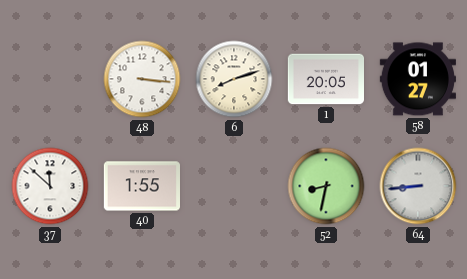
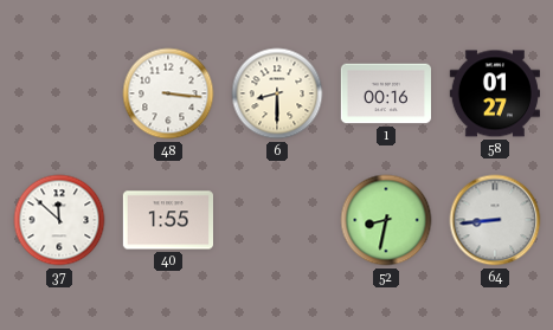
6: 8:12 -> 8:30 (277, 93)
1: 20:05 -> 00:16 (385, 93)
